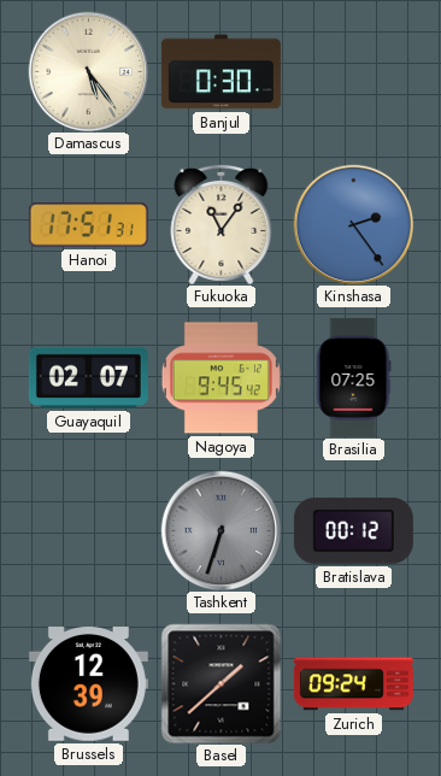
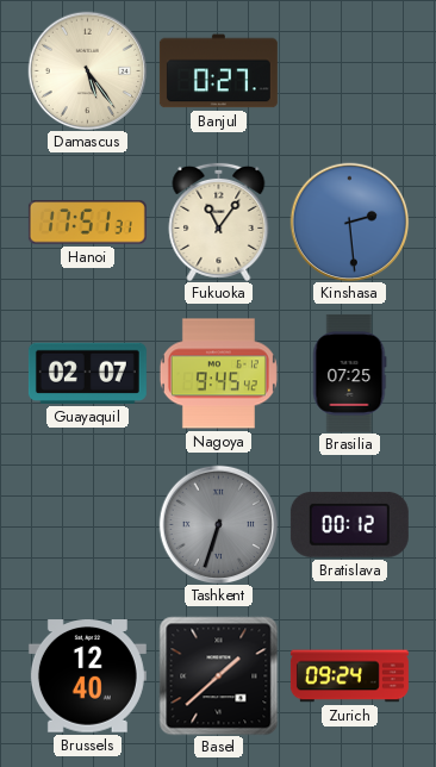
Banjul: 0:30 -> 0:27 (218, 71)
Kinshasa: 2:24 -> 2:29 (349, 222)
Brussels: 12:39 -> 12:40 (87, 676)
